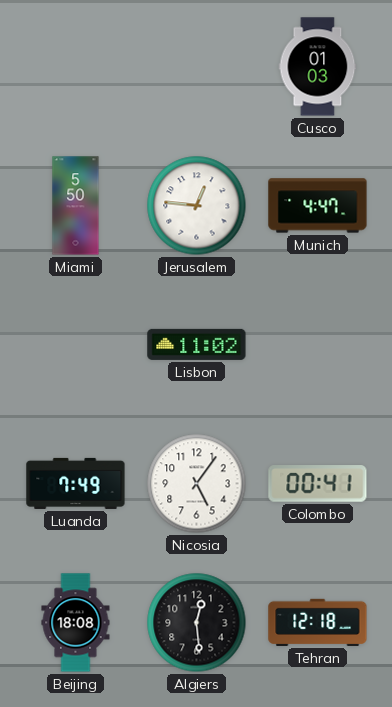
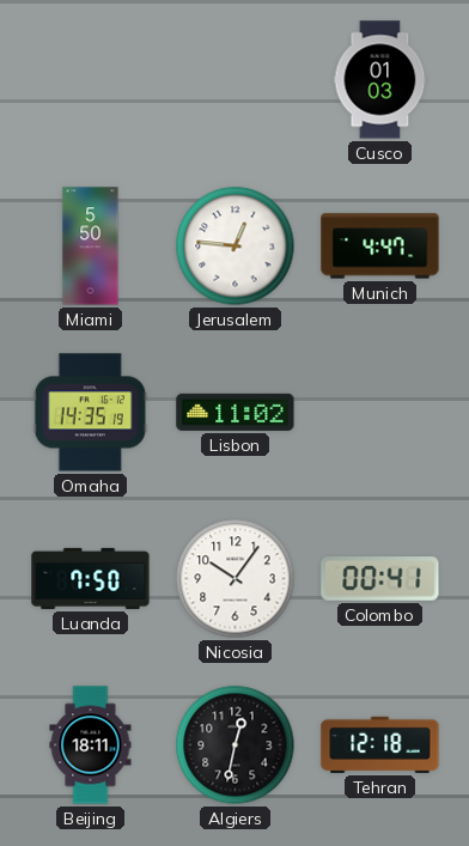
Omaha: none -> 14:35 (90, 413)
Luanda: 7:49 -> 7:50 (91, 578)
Nicosia: 5:06 -> 10:06 (236, 579)
Beijing: 18:08 -> 18:11 (91, 745)
Algiers: 12:29 -> 12:32 (236, 745)
